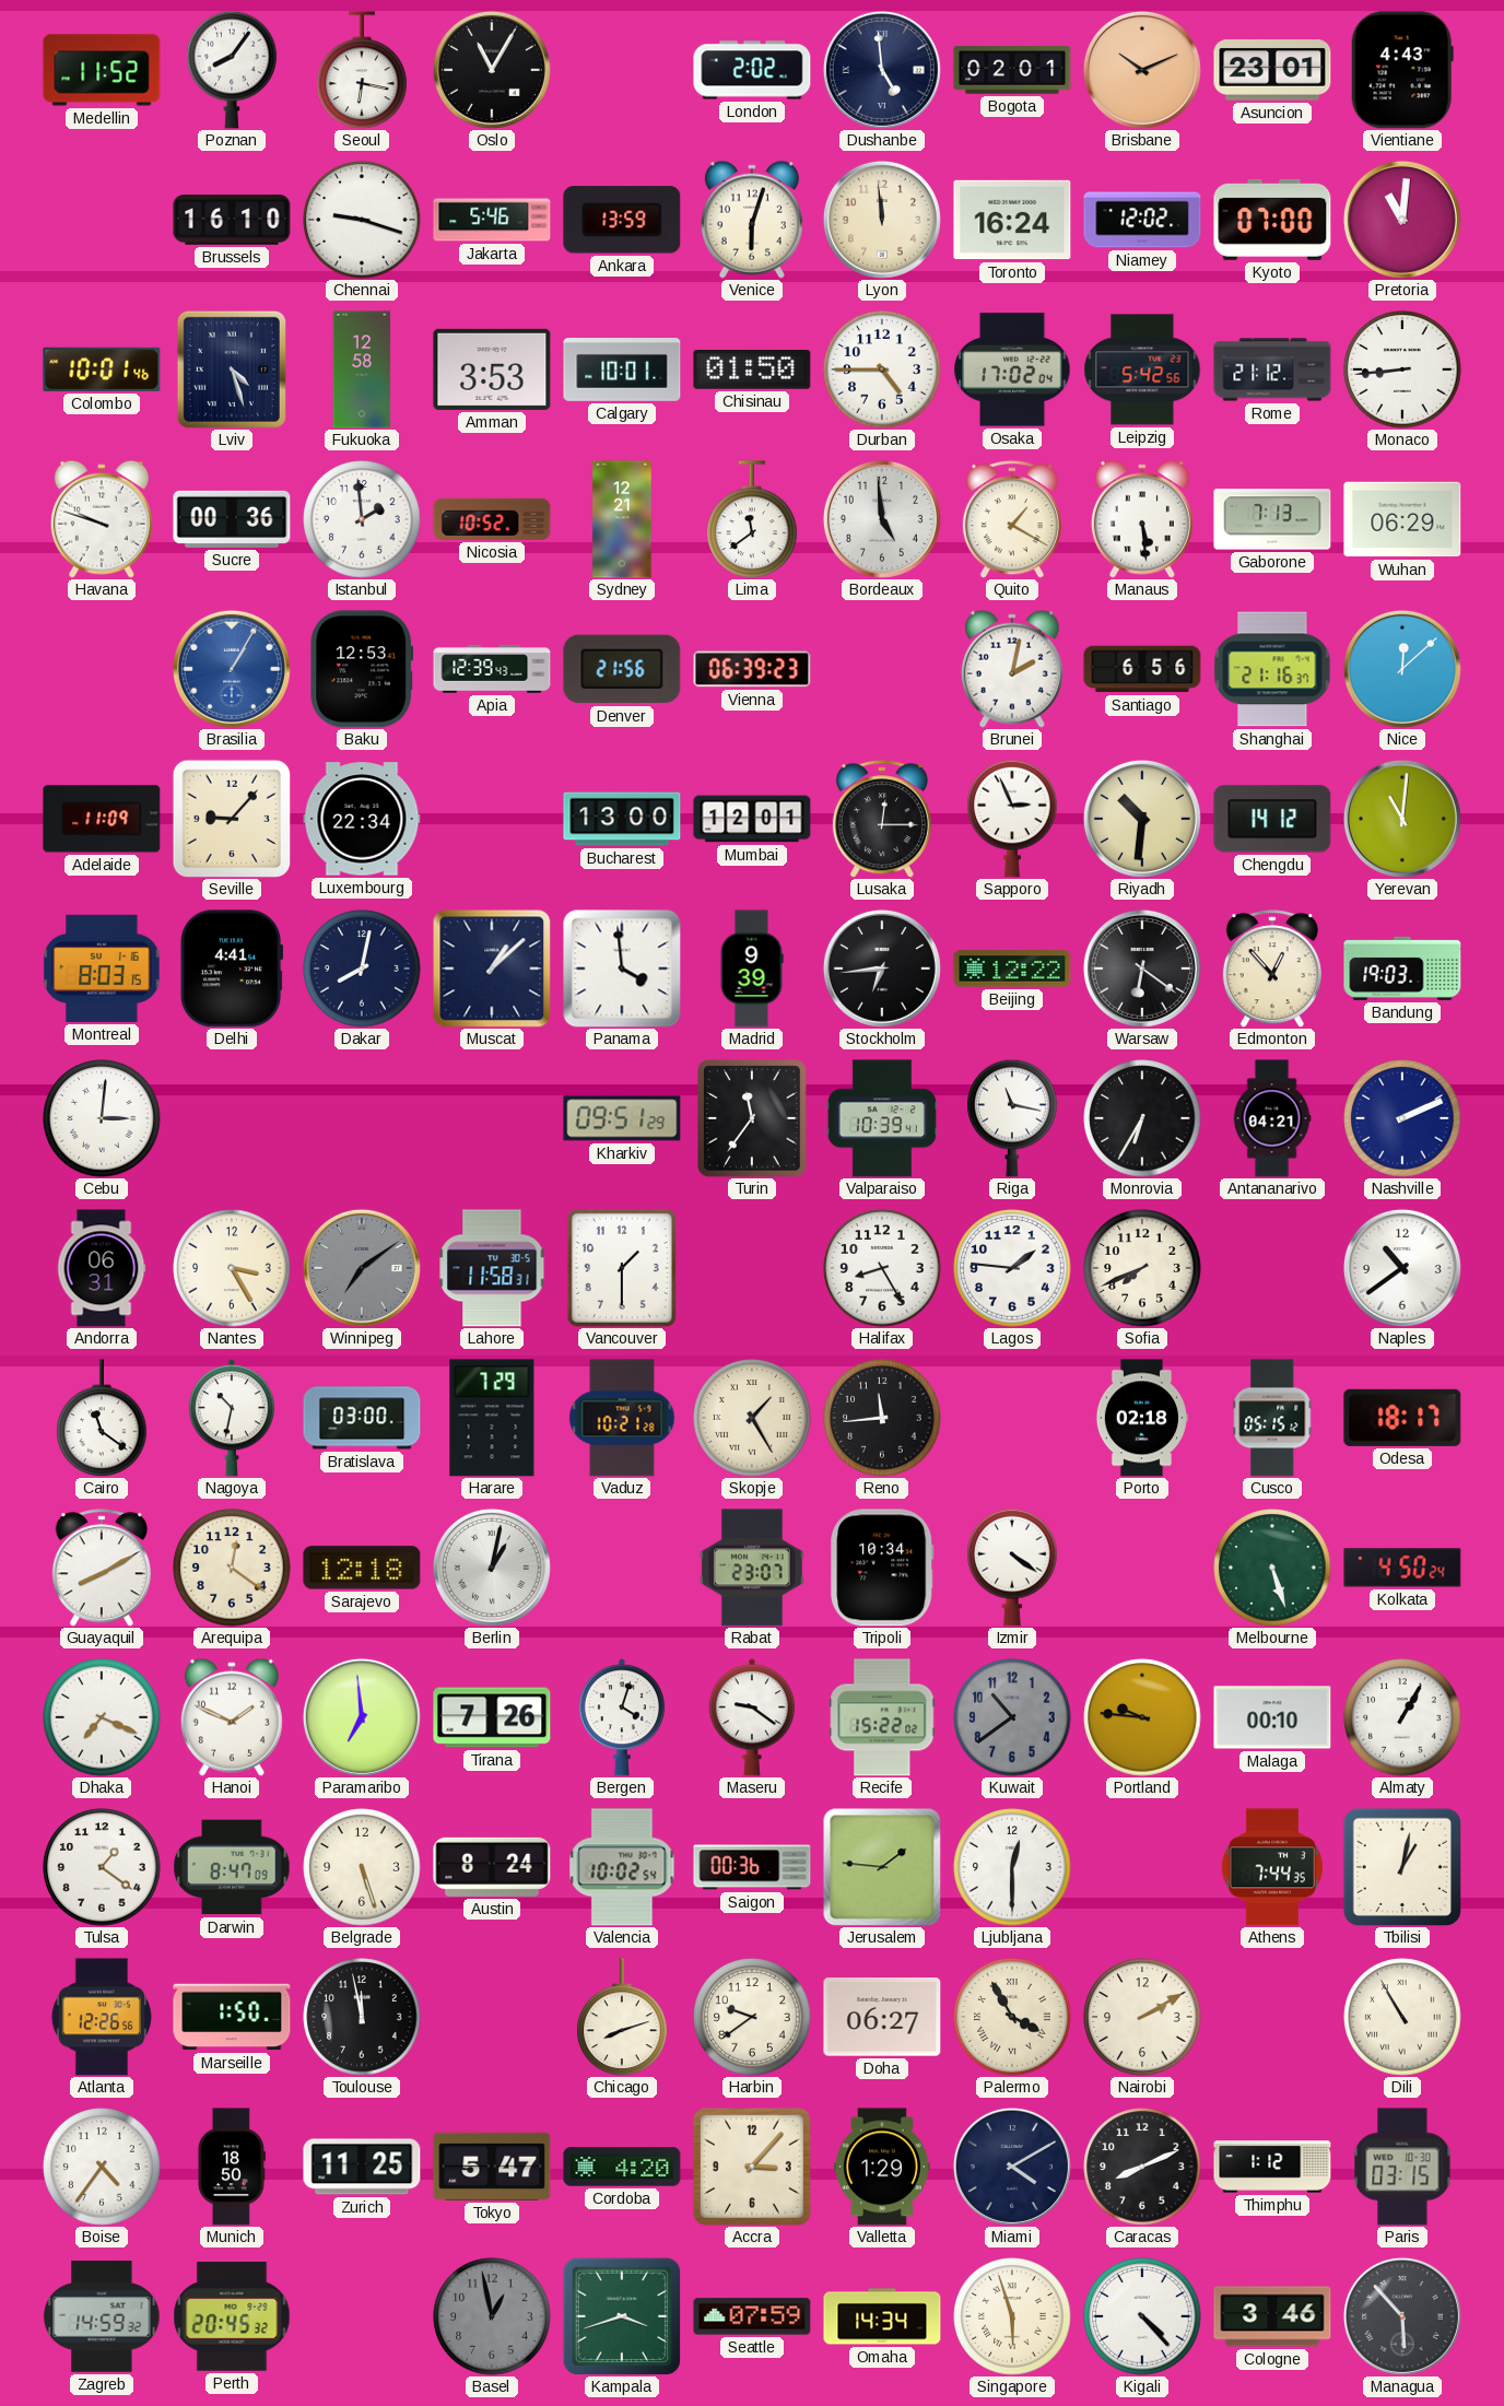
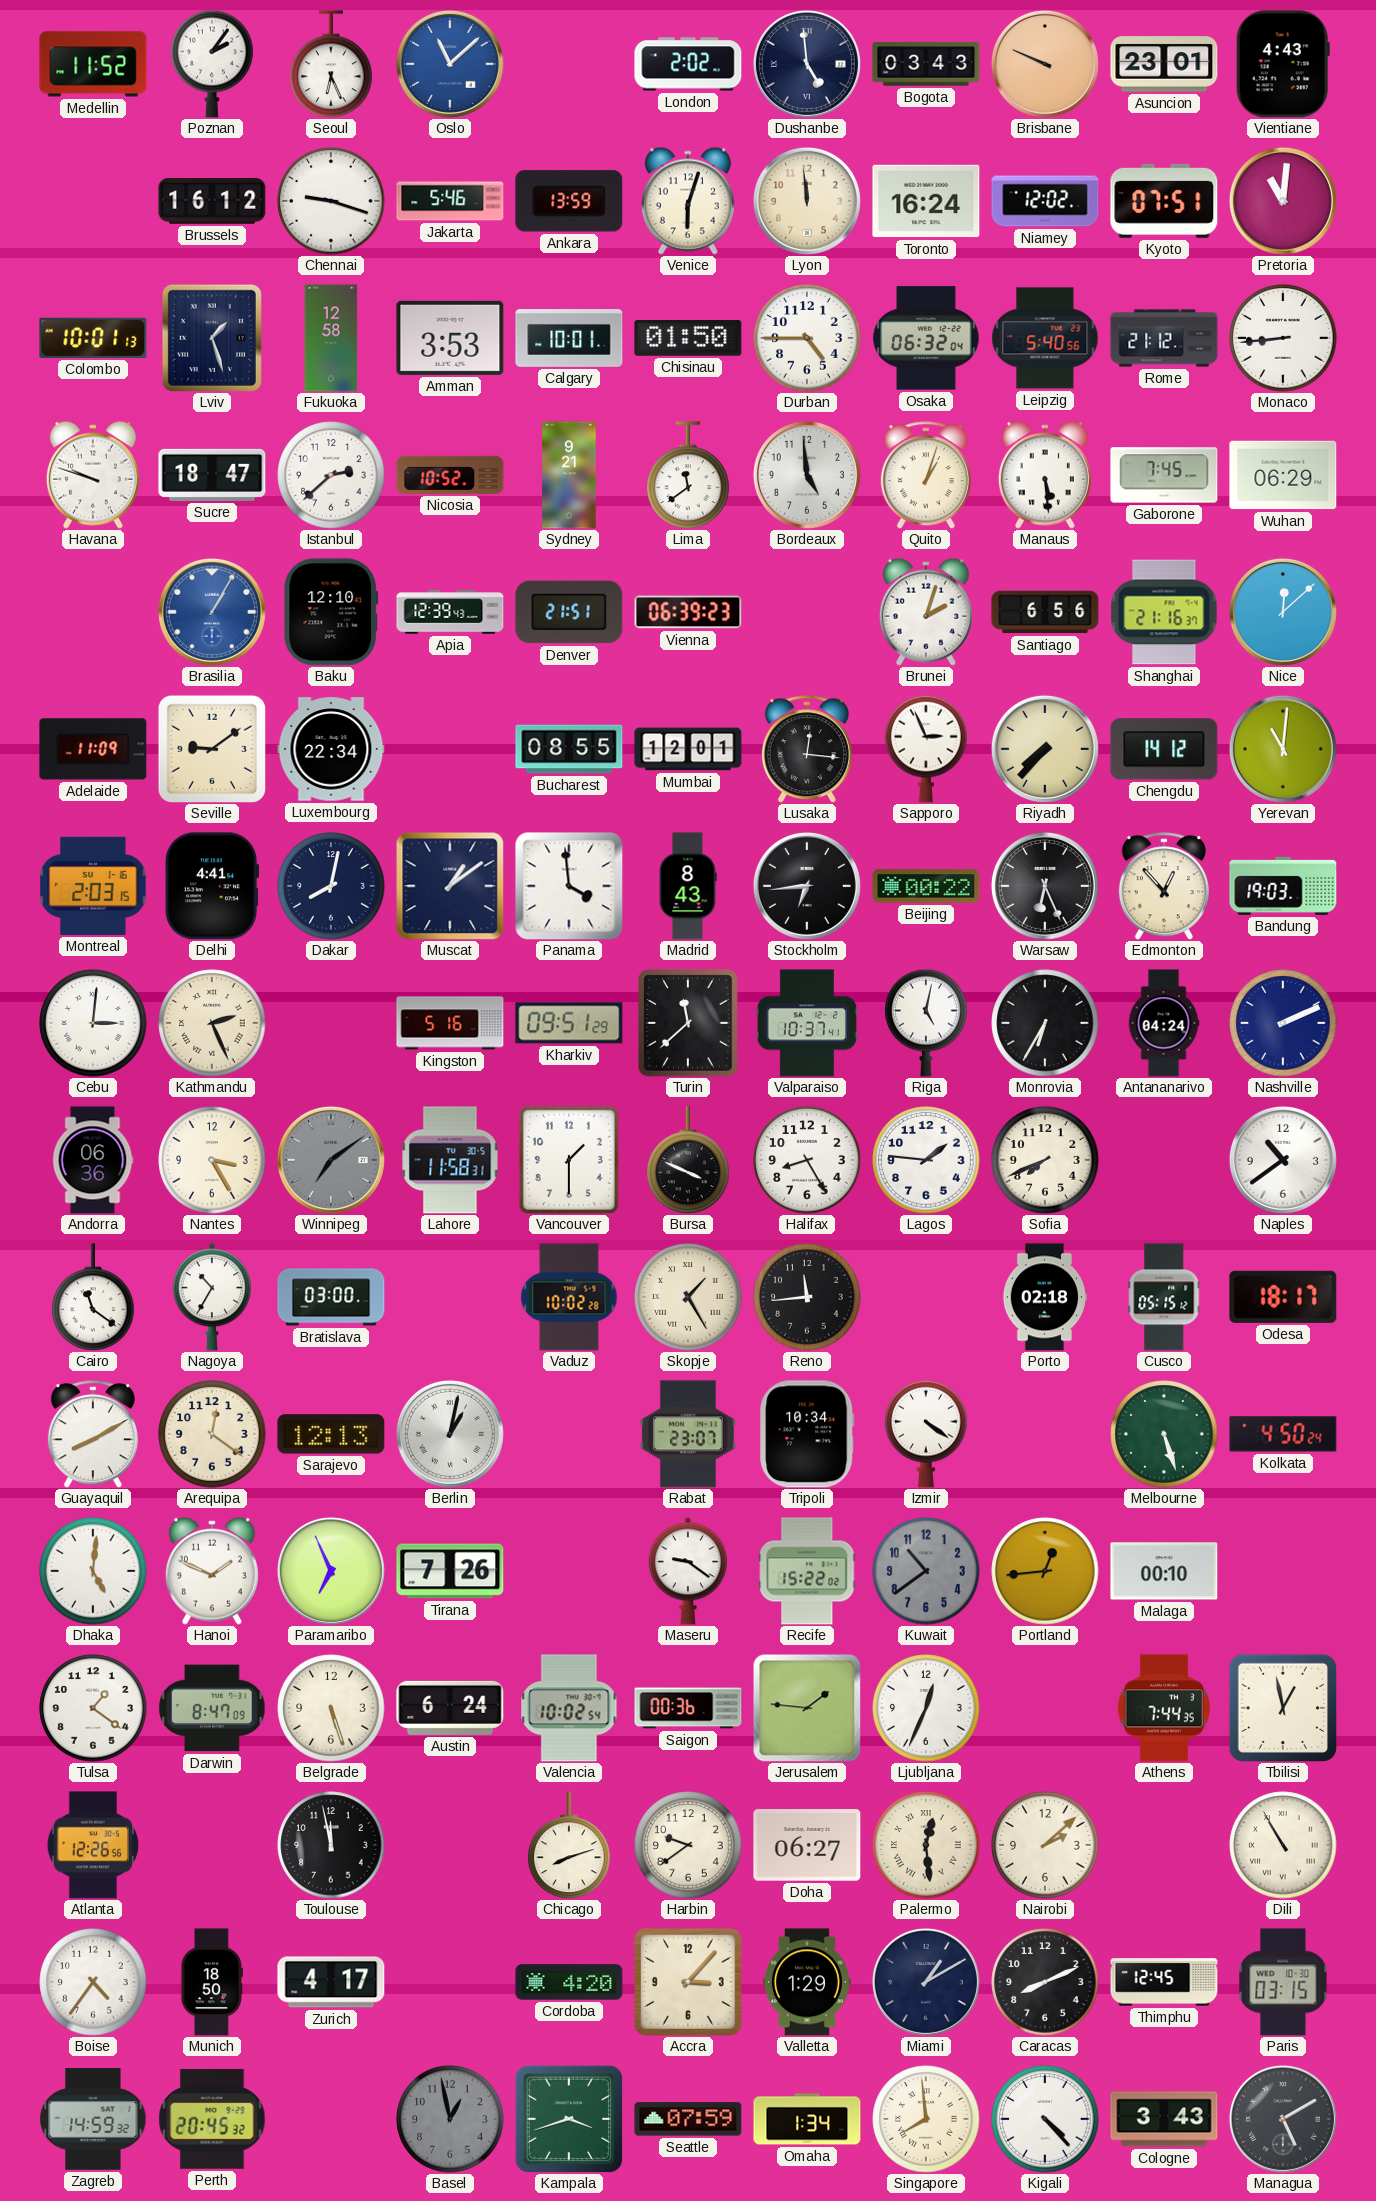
Poznan: 8:06 -> 2:06 (212, 64)
Seoul: 6:17 -> 6:26 (331, 64)
Oslo: 11:05 -> 11:08 (450, 64)
Oslo dial: black -> blue (450, 64)
Bogota: 02:01 -> 03:43 (926, 64)
Brisbane: 10:11 -> 9:49 (1045, 64)
Brussels: 16:10 -> 16:12 (212, 202)
Kyoto: 07:00 -> 07:51 (1164, 201)
Colombo: 10:01:46 -> 10:01:13 (93, 338)
Lviv: 4:27 -> 1:27 (212, 338)
Osaka: 17:02 -> 06:32 (926, 338)
Leipzig: 5:42 -> 5:40 (1045, 338)
Sucre: 00:36 -> 18:47 (212, 475)
Istanbul: 1:59 -> 2:38 (331, 475)
Sydney: 12:21 -> 9:21 (569, 475)
Quito: 1:20 -> 1:03 (926, 475)
Gaborone: 7:13 -> 7:45 (1164, 475)
Baku: 12:53 -> 12:10 (331, 612)
Denver: 21:56 -> 21:51 (569, 612)
Brunei: 2:02 -> 2:03 (926, 612)
Seville: 9:07 -> 9:09 (211, 748)
Bucharest: 13:00 -> 08:55 (569, 749)
Lusaka: 12:15 -> 12:16 (807, 749)
Riyadh: 10:31 -> 7:37 (1045, 749)
Montreal: 8:03 -> 2:03 (93, 886)
Muscat: 1:08 -> 1:09 (450, 886)
Madrid: 9:39 -> 8:43 (688, 886)
Beijing: 12:22 -> 00:22 (926, 886)
Warsaw: 6:21 -> 6:26 (1045, 886)
Kathmandu: none -> 2:26 (212, 1023)
Kingston: none -> 5:16 (450, 1023)
Turin: 11:36 -> 11:38 (688, 1023)
Valparaiso: 10:39 -> 10:37 (807, 1023)
Riga: 11:17 -> 5:02 (926, 1023)
Antananarivo: 04:21 -> 04:24 (1164, 1023)
Andorra: 06:31 -> 06:36 (93, 1160)
Bursa: none -> 3:49 (688, 1160)
Nagoya: 10:32 -> 10:35 (212, 1297)
Harare: 7:29 -> none (492, 1418)
Vaduz: 10:21 -> 10:02 (569, 1297)
Sarajevo: 12:18 -> 12:13 (331, 1434)
Dhaka: 7:19 -> 5:01 (93, 1571)
Paramaribo: 6:59 -> 6:56 (331, 1571)
Bergen: 4:03 -> none (622, 1717)
Portland: 9:46 -> 12:44 (1045, 1571)
Almaty: 1:05 -> none (1402, 1717)
Austin: 8:24 -> 6:24 (450, 1708)
Ljubljana: 12:30 -> 12:34 (926, 1708)
Tbilisi: 1:02 -> 12:58 (1282, 1707)
Marseille: 1:50 -> none (232, 2017)
Palermo: 3:55 -> 12:29 (926, 1845)
Nairobi: 2:10 -> 2:08 (1045, 1845)
Zurich: 11:25 -> 4:17 (331, 1982)
Tokyo: 5:47 -> none (492, 2167)
Miami: 4:10 -> 1:10 (926, 1982)
Thimphu: 1:12 -> 12:45 (1164, 1982)
Omaha: 14:34 -> 1:34 (807, 2119)
Singapore: 5:57 -> 7:59 (926, 2119)
Cologne: 3:46 -> 3:43 (1164, 2119)
Managua: 5:53 -> 5:10 (1283, 2119)
